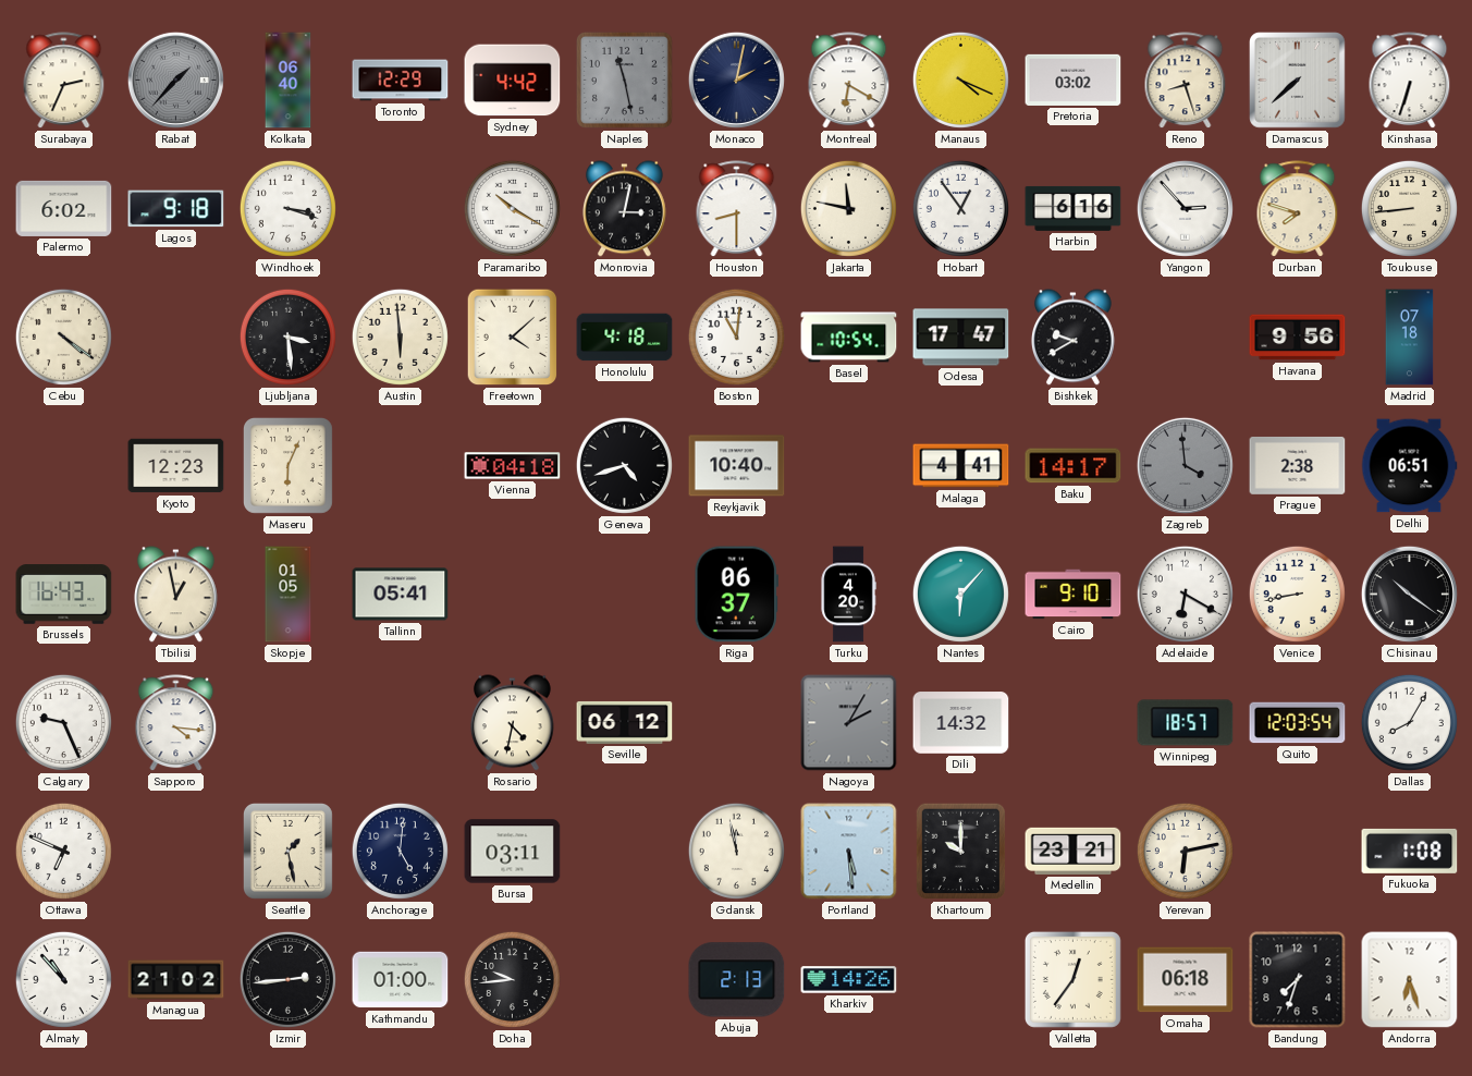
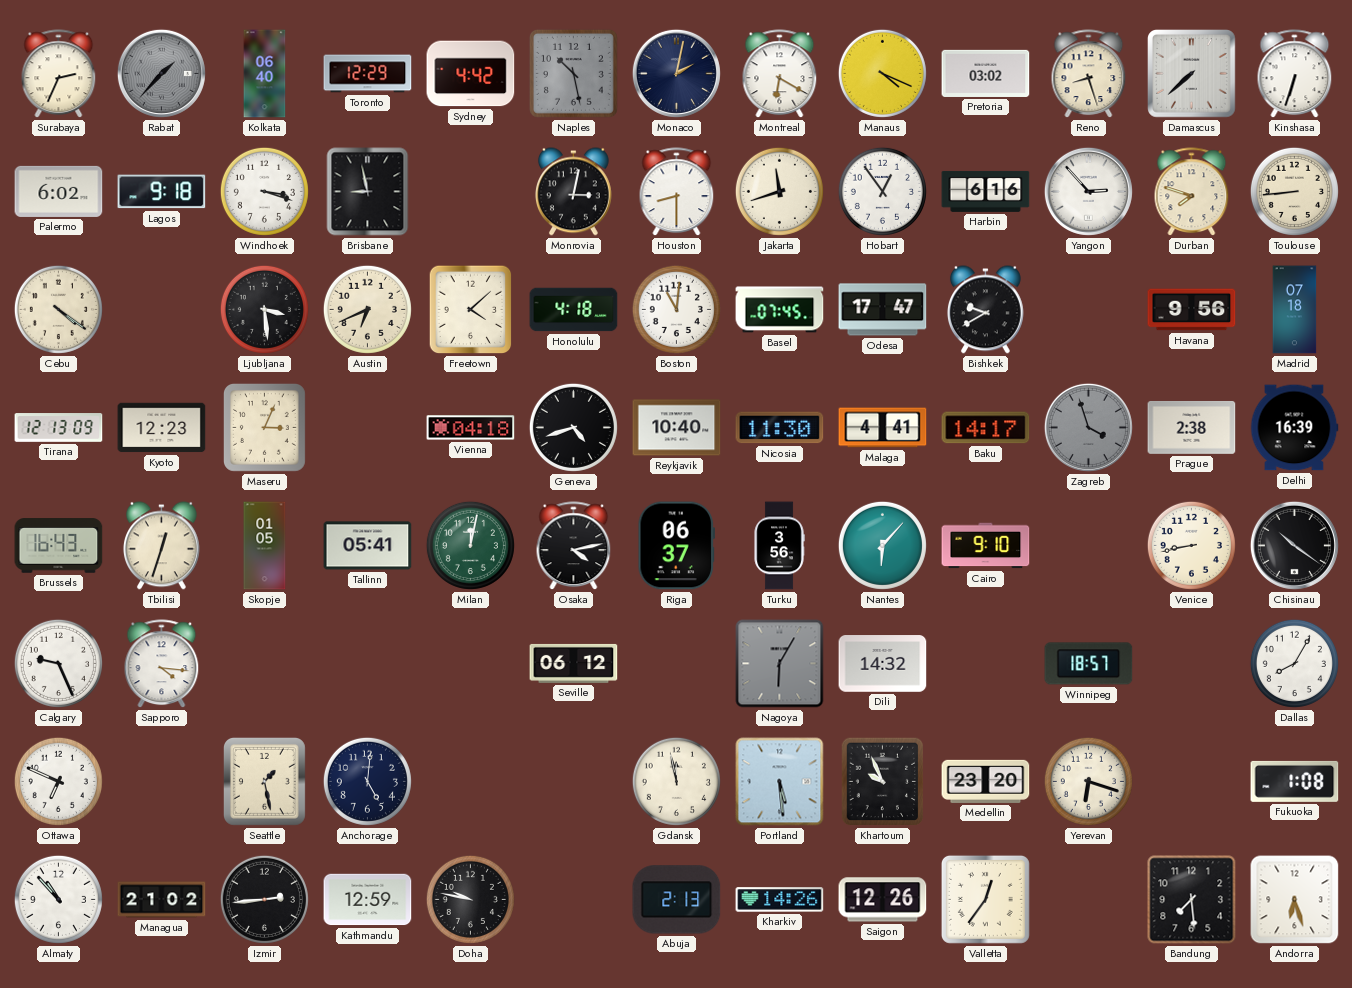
Naples: 11:28 -> 10:28 (573, 73)
Brisbane: none -> 8:58 (368, 192)
Paramaribo: 10:20 -> none (512, 208)
Jakarta: 11:47 -> 11:42 (779, 191)
Austin: 5:59 -> 6:41 (367, 309)
Basel: 10:54 -> 07:45 (780, 310)
Tirana: none -> 12:13 (59, 428)
Maseru: 6:04 -> 3:04 (264, 427)
Nicosia: none -> 11:30 (780, 428)
Zagreb: 3:59 -> 3:57 (1088, 427)
Delhi: 06:51 -> 16:39 (1294, 428)
Tbilisi: 12:58 -> 12:33 (161, 546)
Milan: none -> 12:02 (470, 545)
Osaka: none -> 4:13 (574, 546)
Turku: 4:20 -> 3:56 (779, 546)
Adelaide: 6:20 -> none (1185, 594)
Rosario: 4:32 -> none (512, 723)
Nagoya: 2:05 -> 6:05 (780, 664)
Quito: 12:03 -> none (1298, 723)
Bursa: 03:11 -> none (513, 852)
Khartoum: 10:00 -> 9:56 (883, 782)
Medellin: 23:21 -> 23:20 (986, 781)
Yerevan: 6:13 -> 6:18 (1088, 781)
Kathmandu: 01:00 -> 12:59 (368, 900)
Doha: 9:44 -> 9:47 (470, 899)
Saigon: none -> 12:26 (883, 900)
Omaha: 06:18 -> none (1186, 980)
Bandung: 7:33 -> 7:29 (1192, 900)
